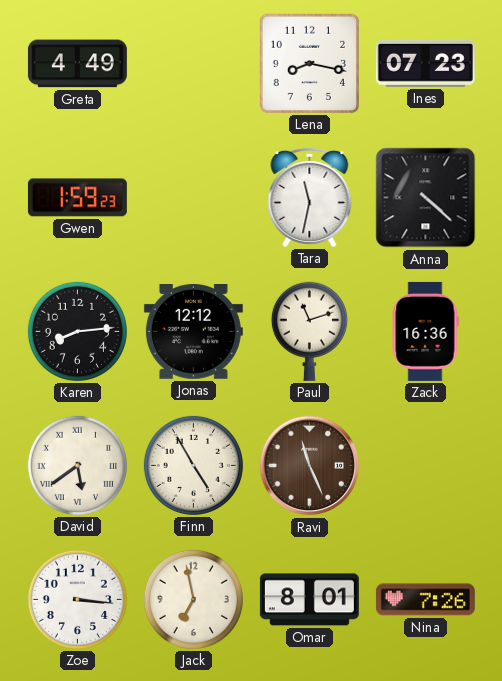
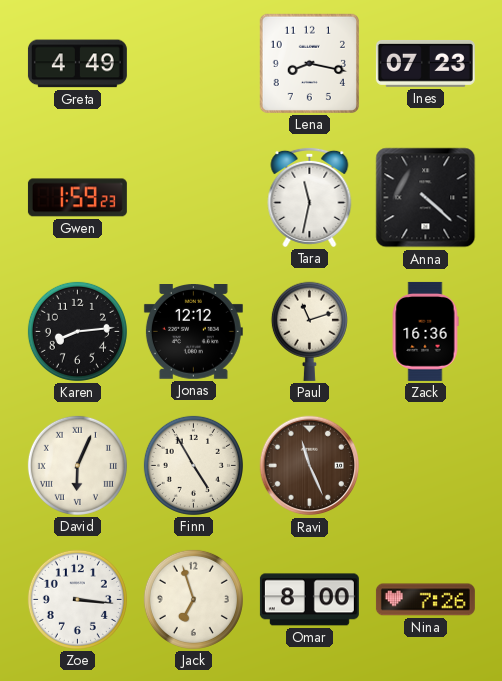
David: 5:39 -> 6:04 (77, 465)
Jack: 6:58 -> 6:57 (193, 599)
Omar: 8:01 -> 8:00 (309, 600)
